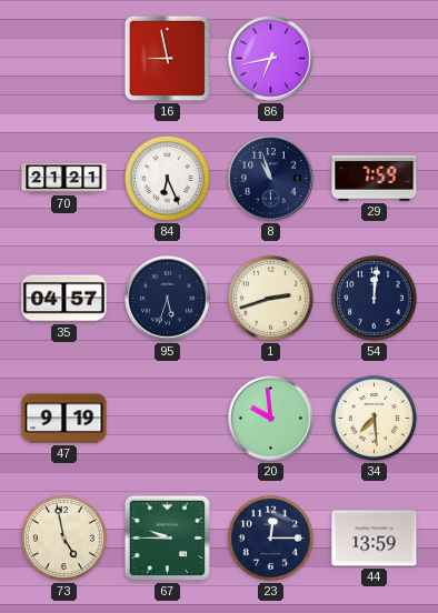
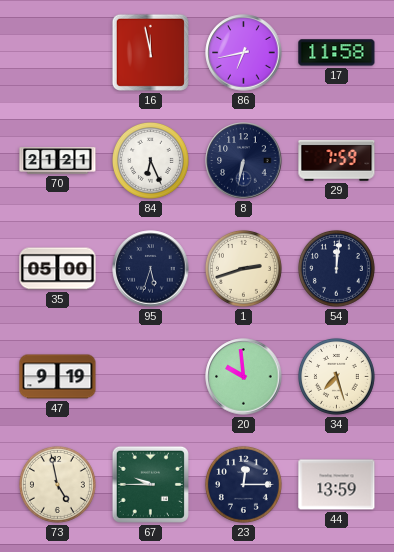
16: 8:58 -> 11:58 (150, 52)
17: none -> 11:58 (337, 53)
8: 10:57 -> 6:32 (244, 161)
35: 04:57 -> 05:00 (58, 269)
34: 7:29 -> 7:27 (336, 376)
